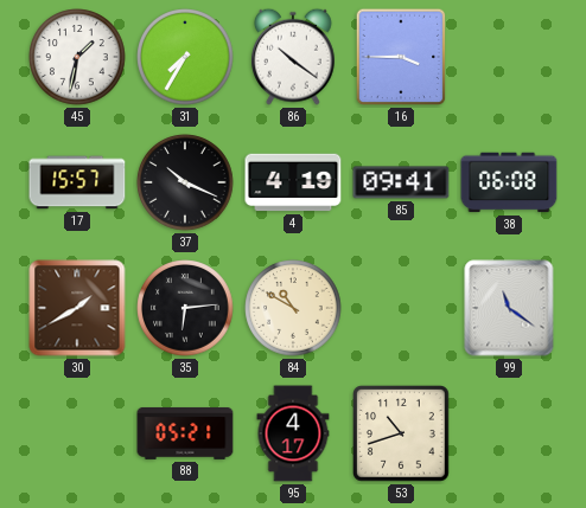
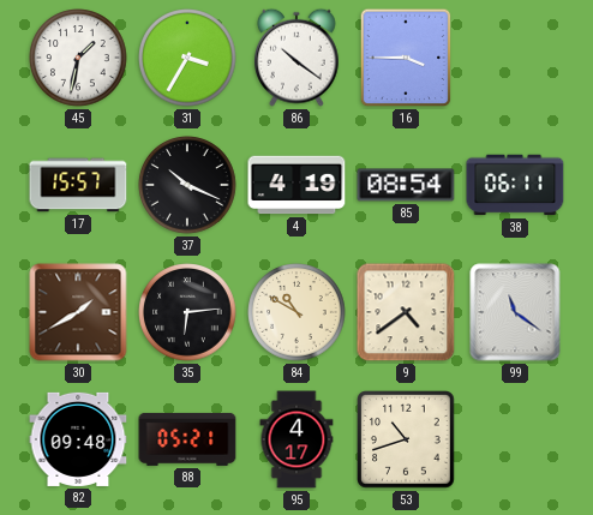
31: 7:35 -> 3:35 (187, 58)
85: 09:41 -> 08:54 (406, 185)
38: 06:08 -> 06:11 (515, 185)
9: none -> 4:39 (406, 312)
82: none -> 09:48 (78, 439)
